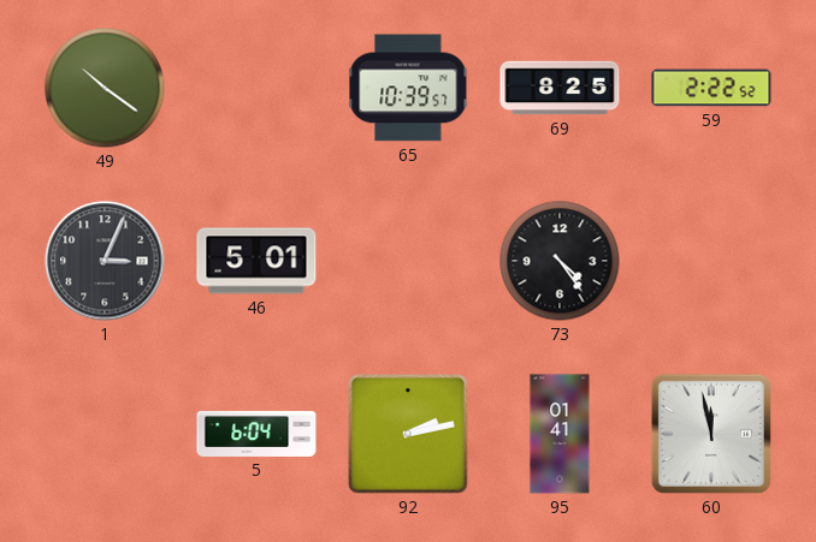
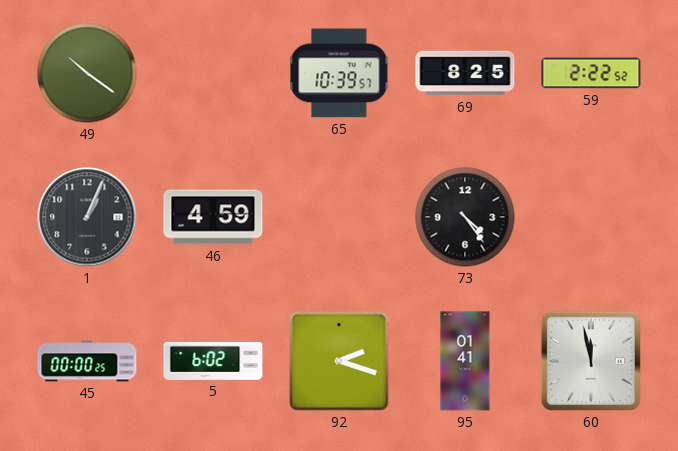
1: 3:04 -> 1:04 (87, 217)
46: 5:01 -> 4:59 (213, 217)
45: none -> 00:00 (87, 361)
5: 6:04 -> 6:02 (213, 361)
92: 2:13 -> 2:18 (339, 361)
